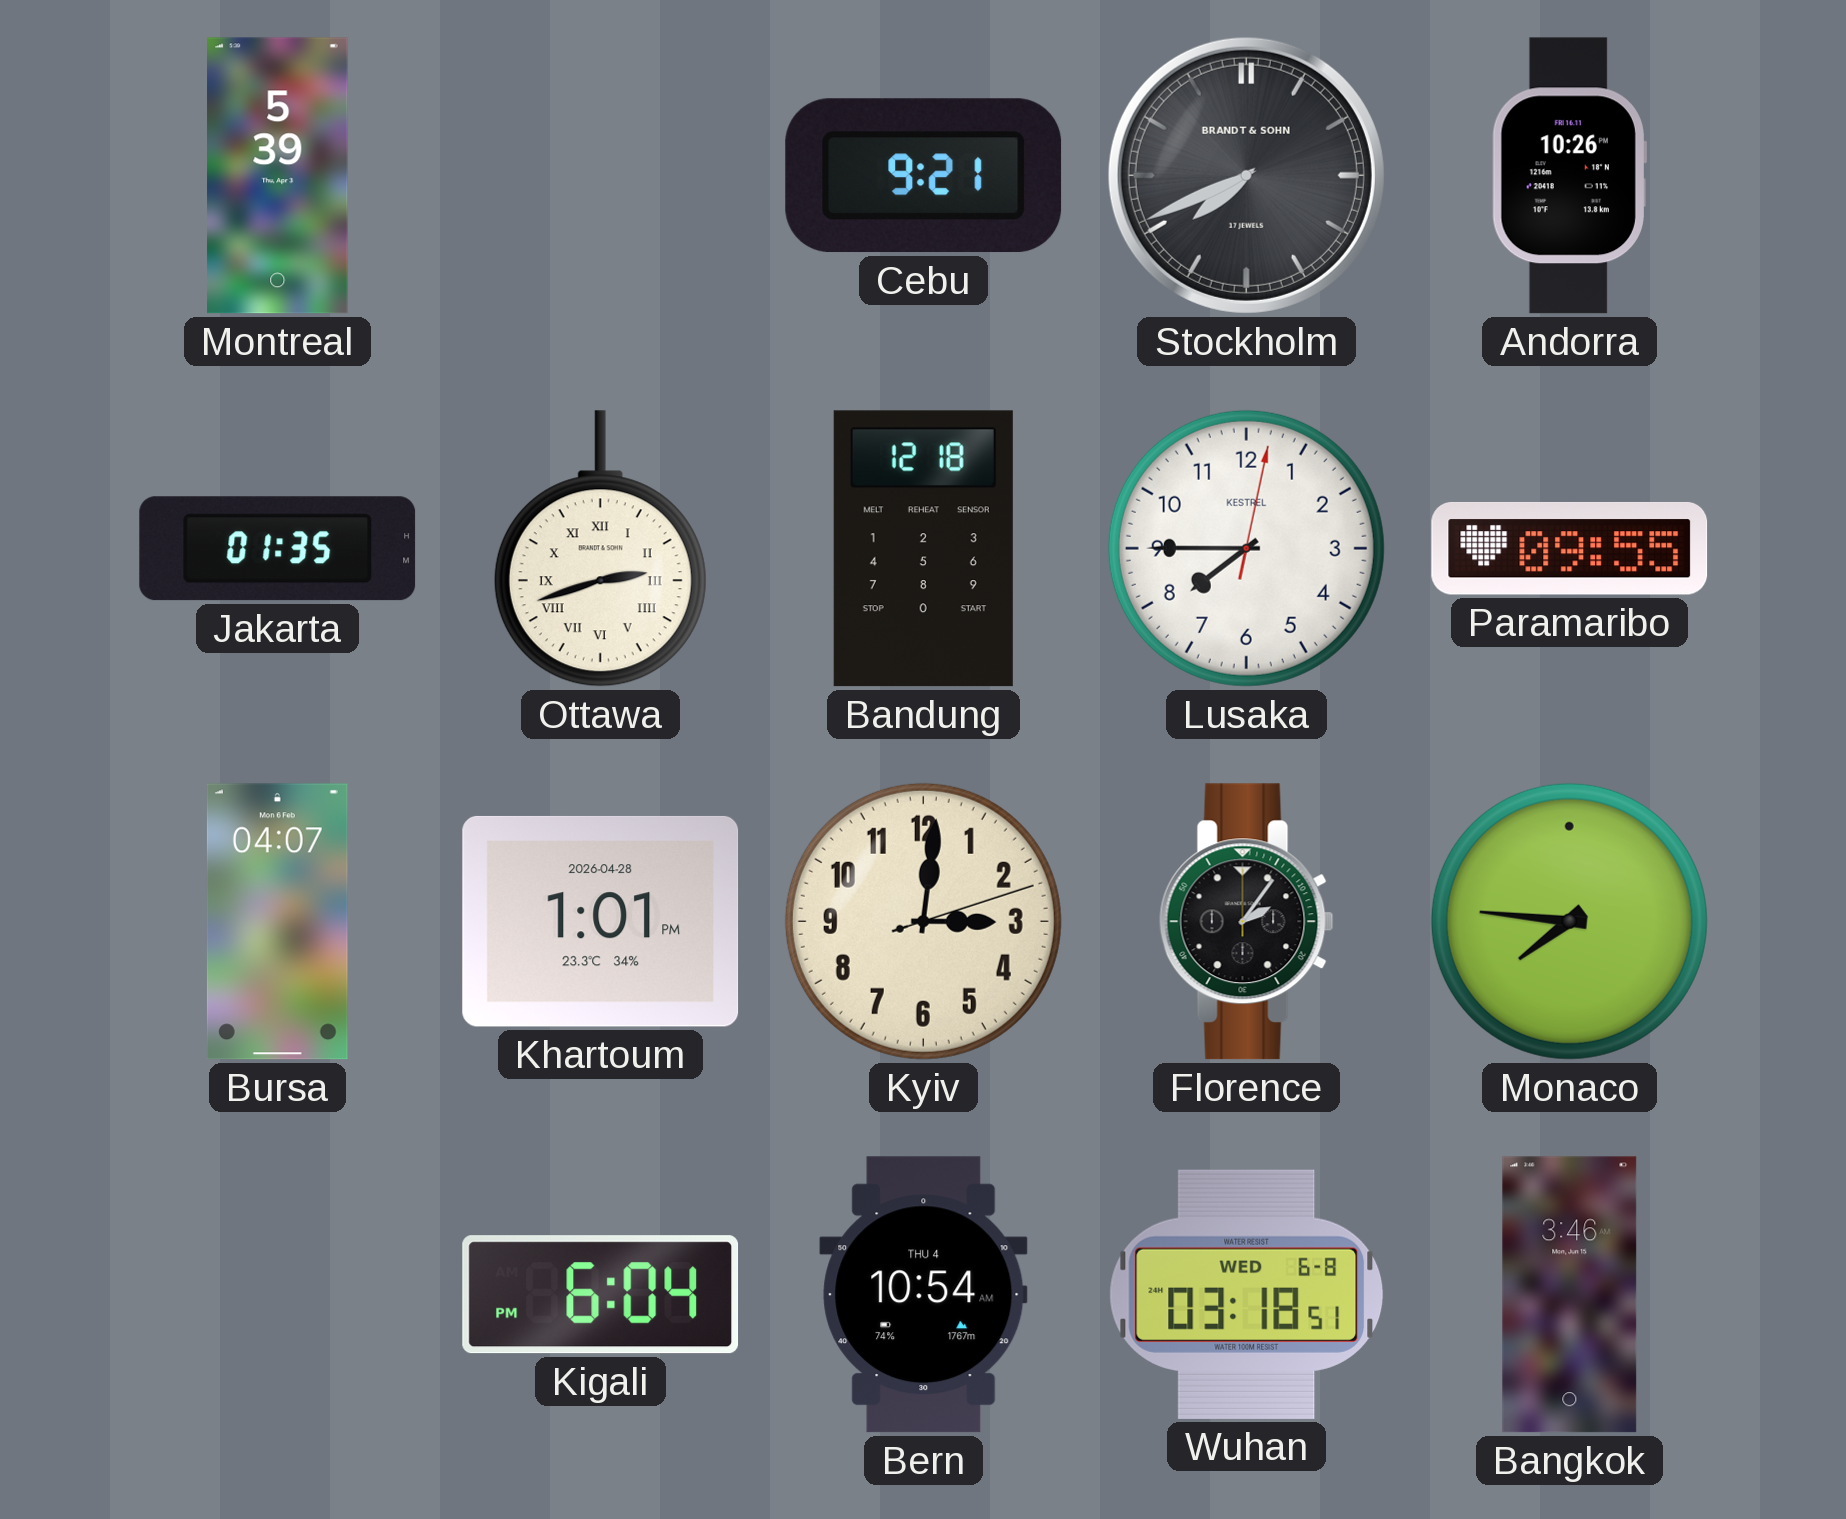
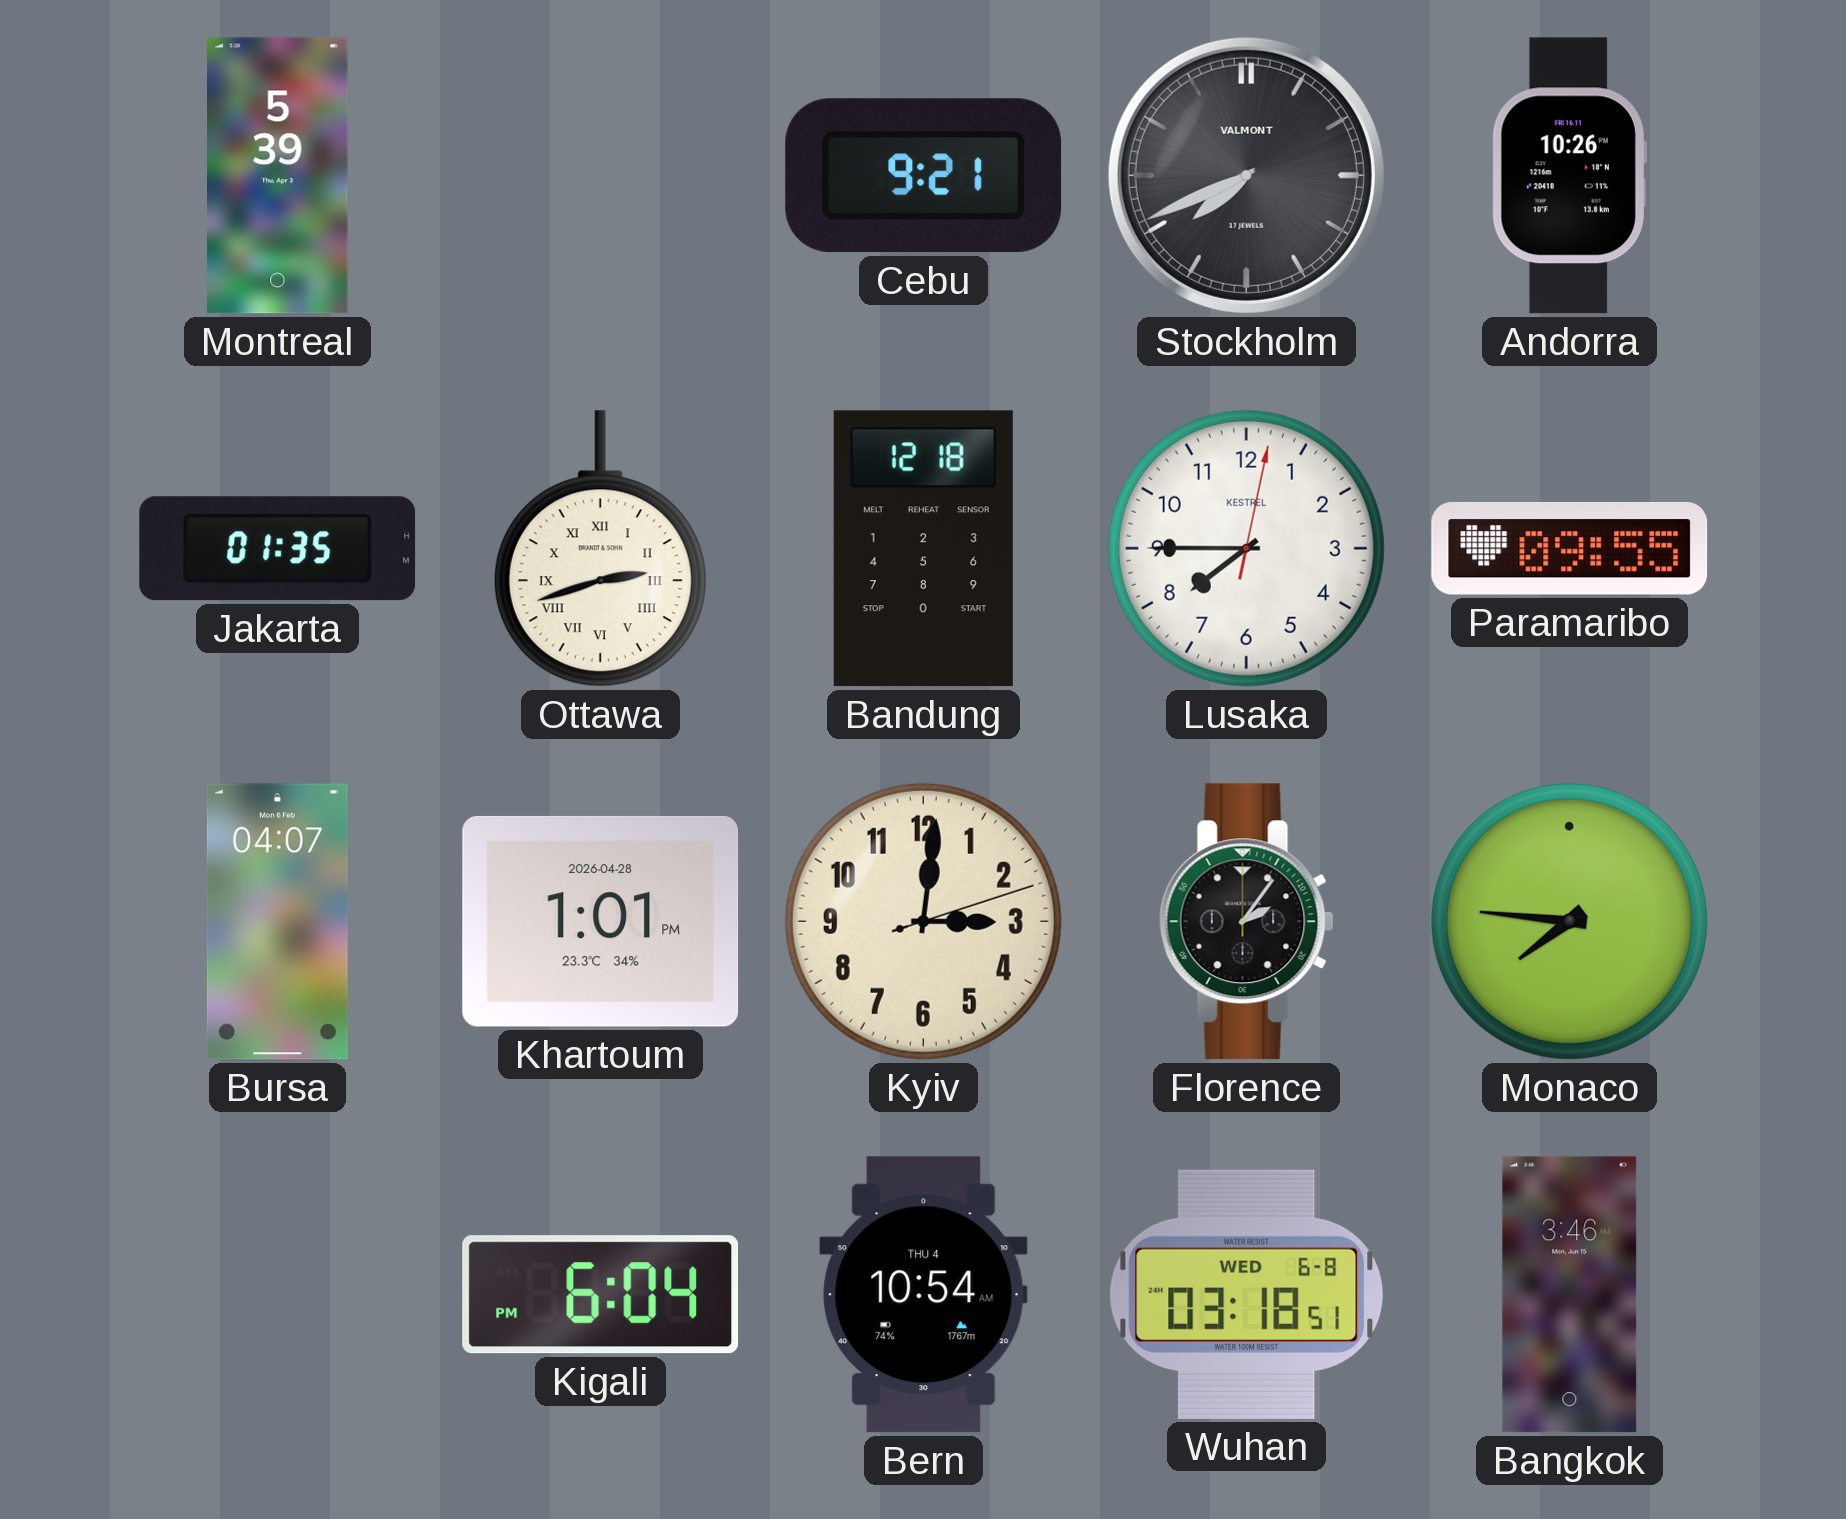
Stockholm brand: BRANDT & SOHN -> VALMONT (1246, 175)
